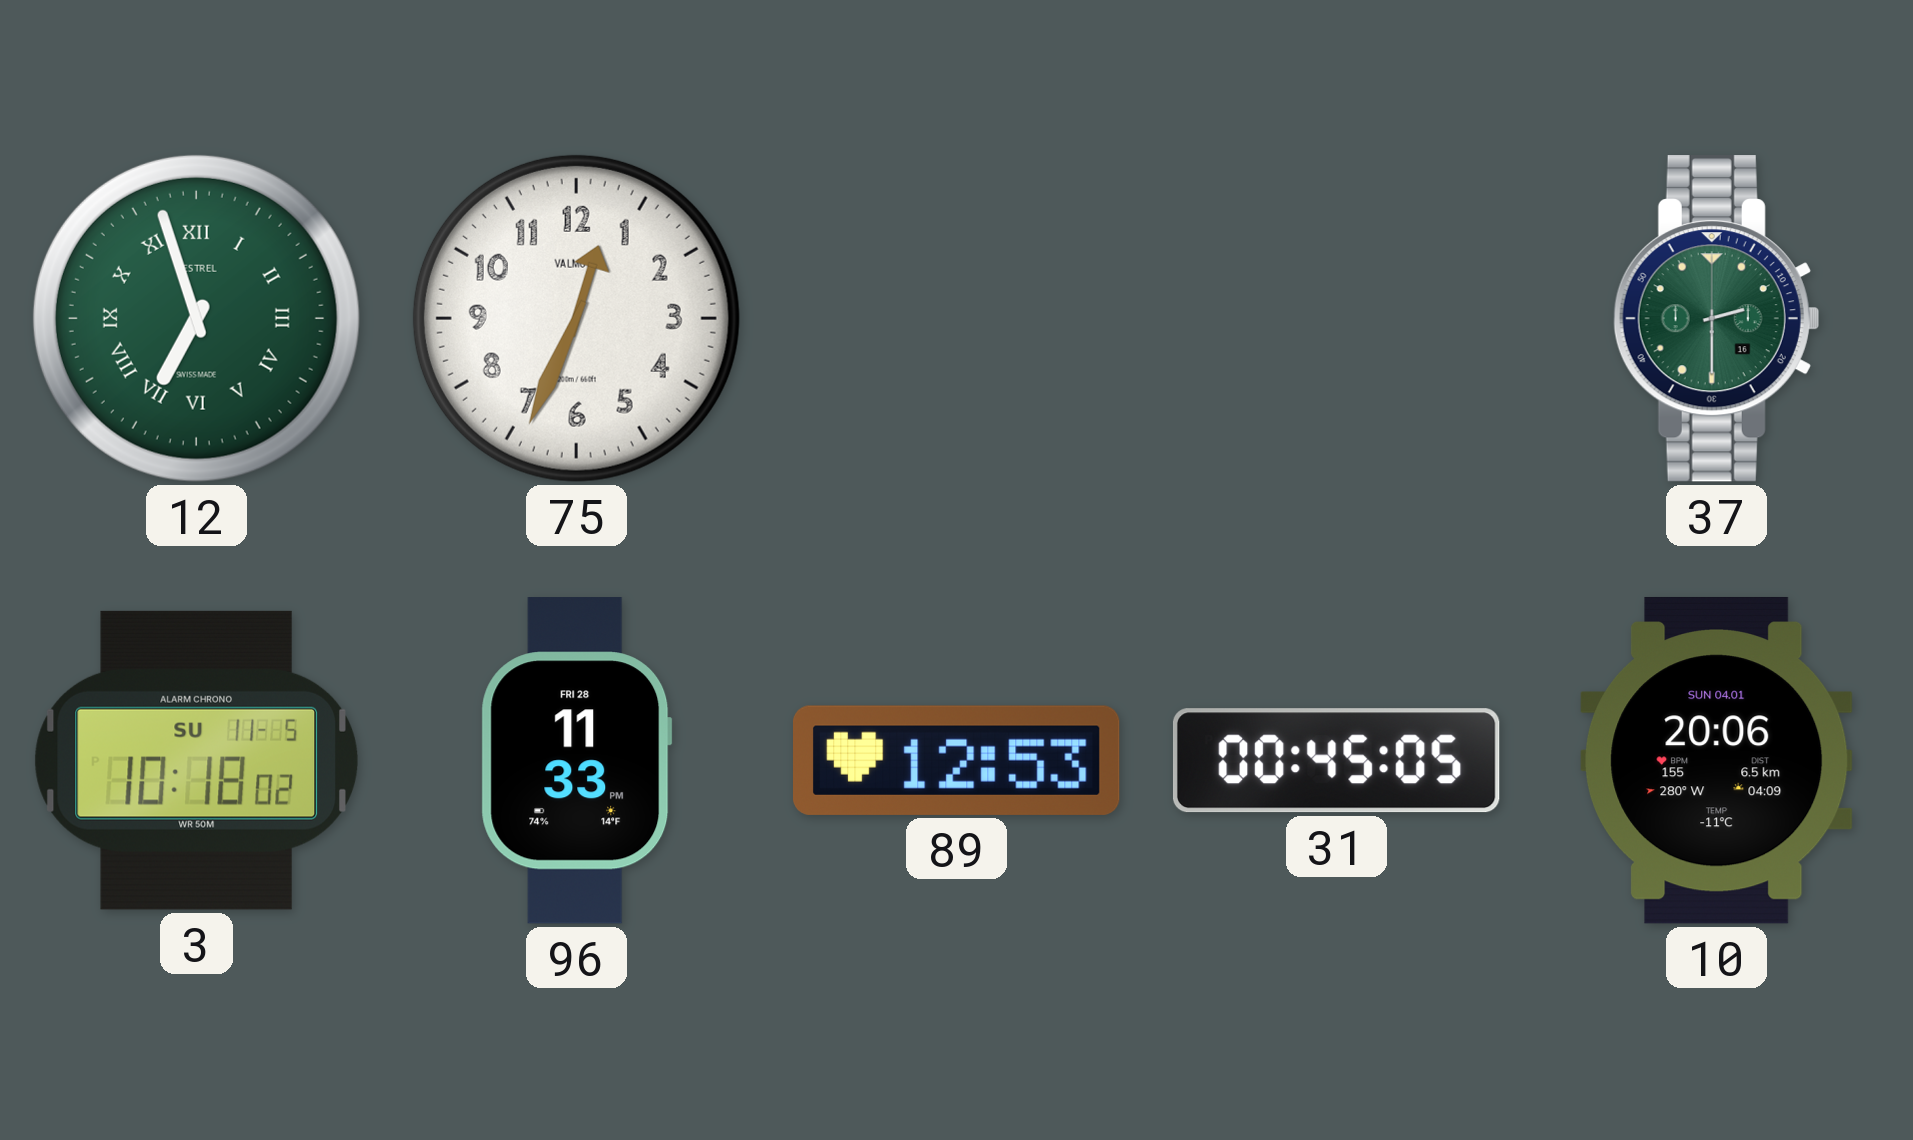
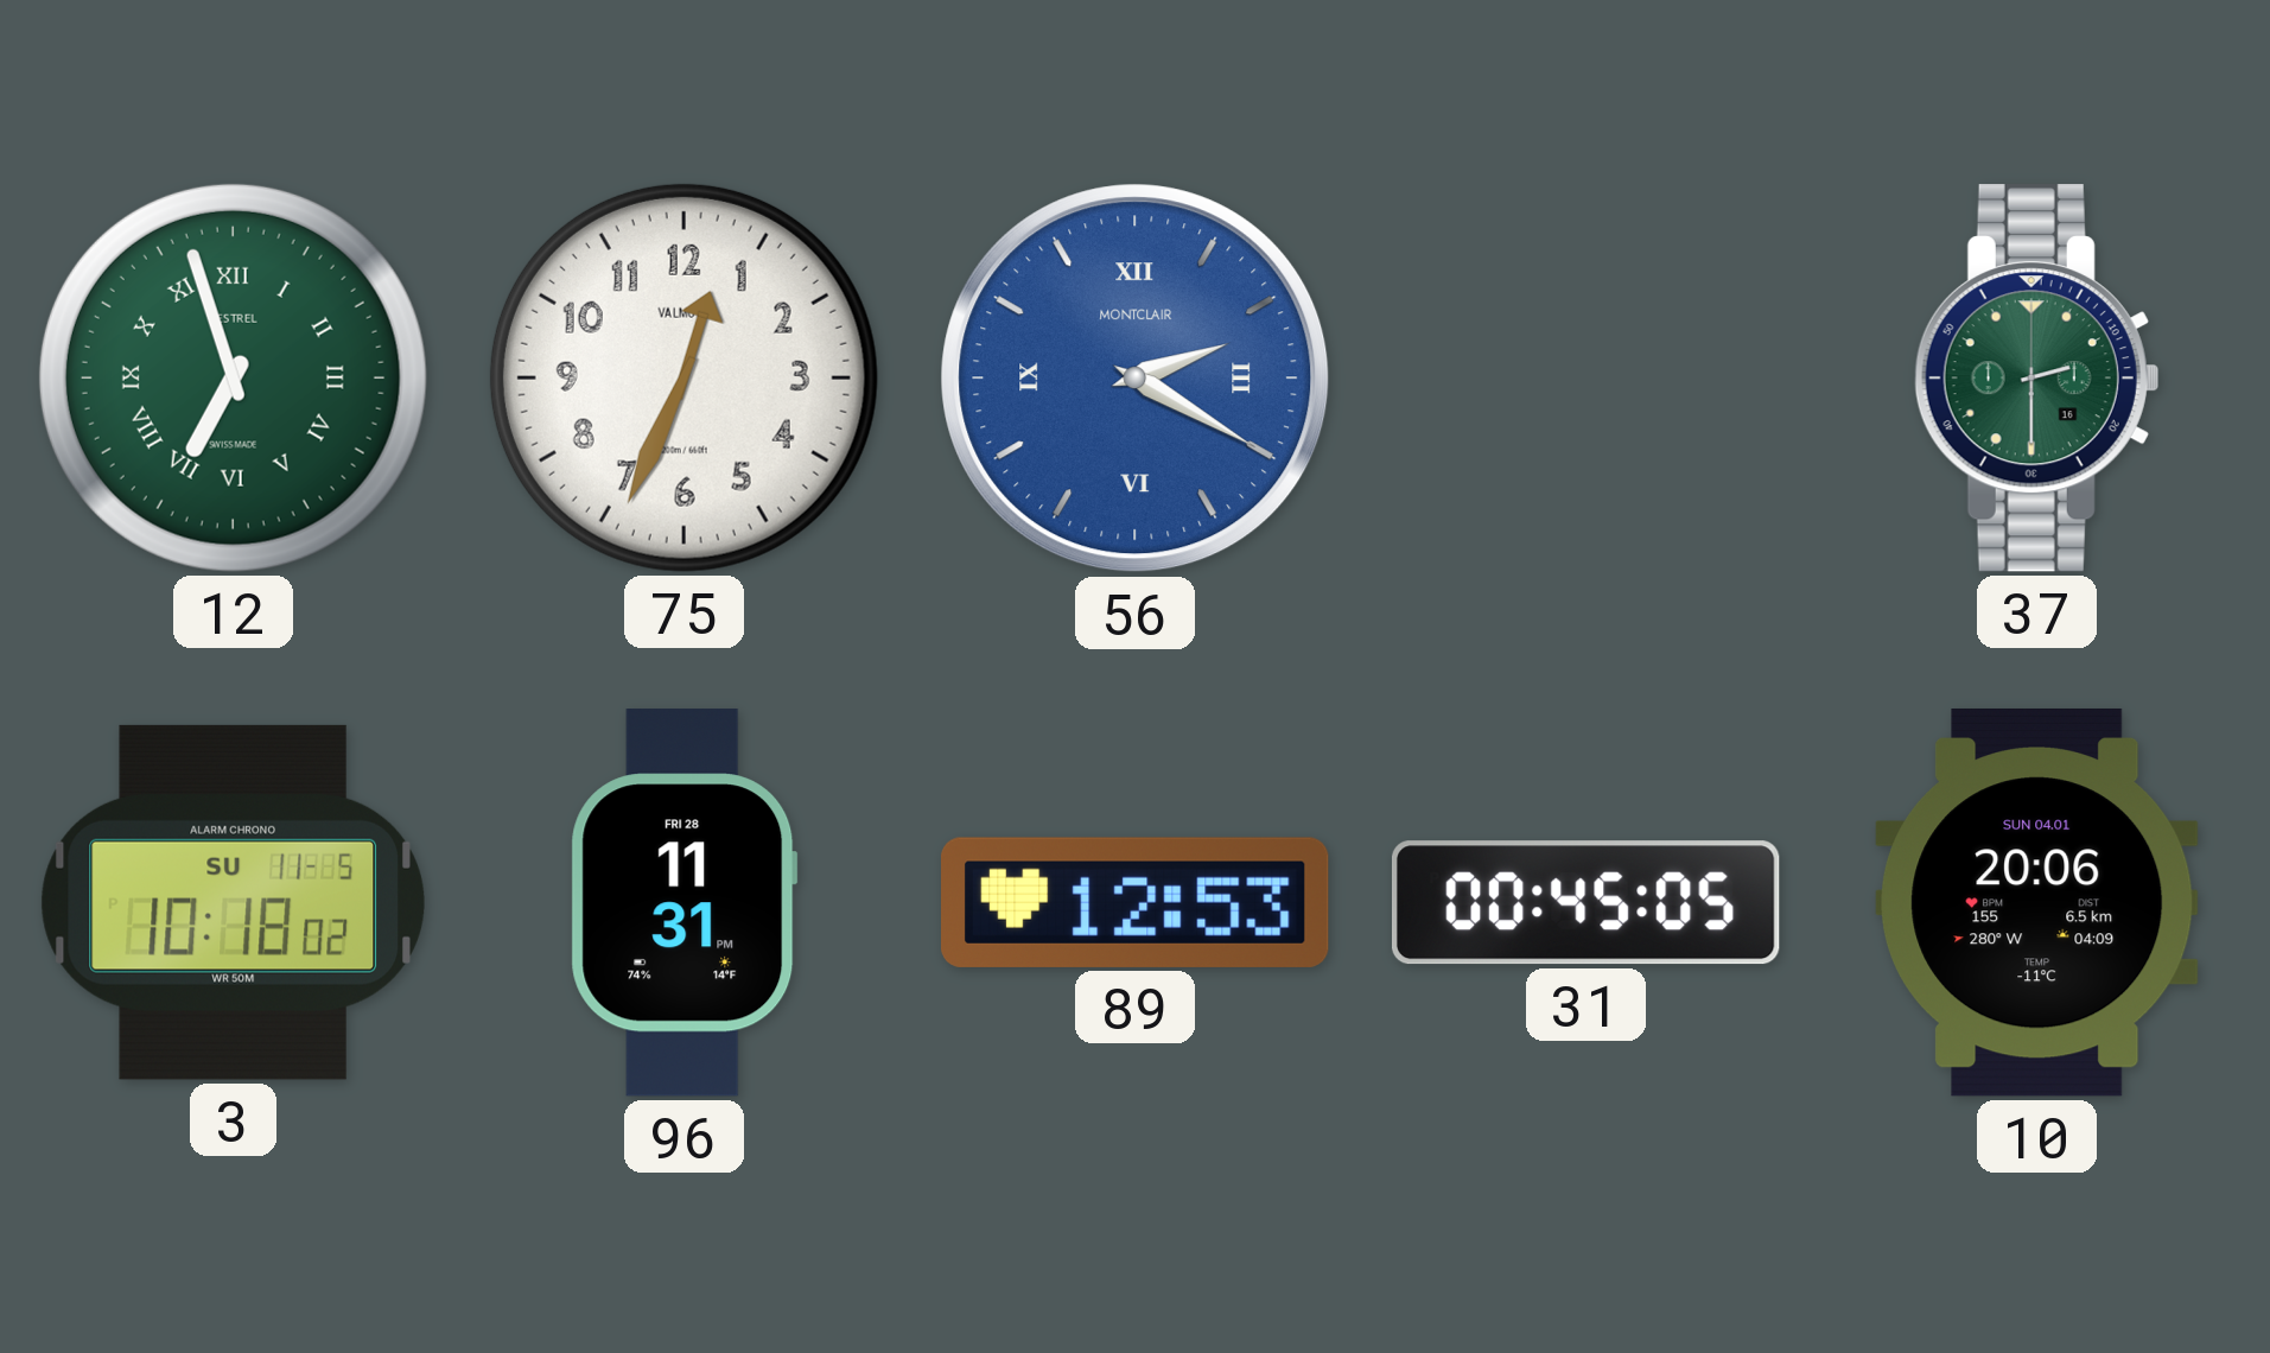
56: none -> 2:20 (1136, 379)
96: 11:33 -> 11:31 (683, 903)
